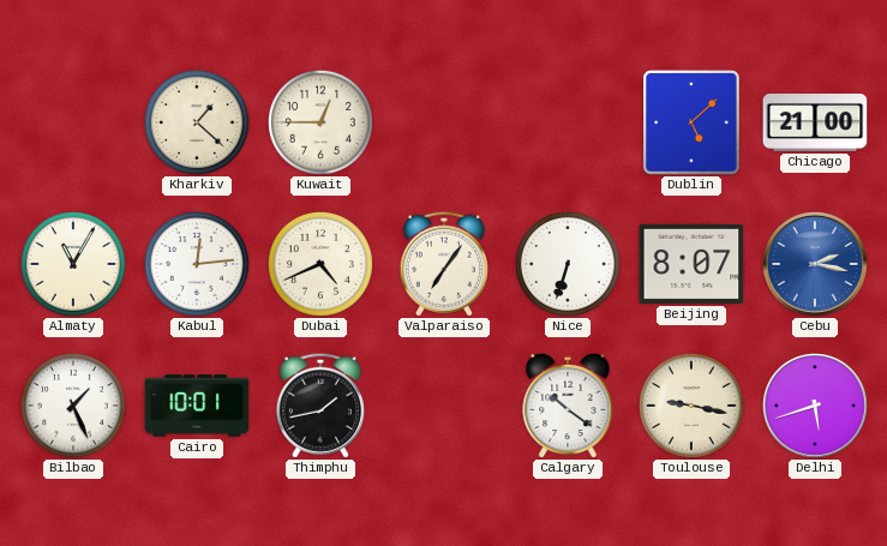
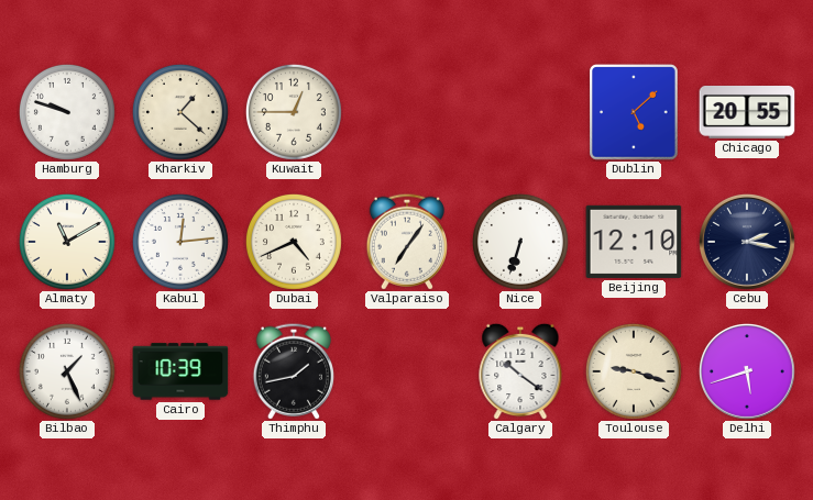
Hamburg: none -> 9:48 (67, 112)
Chicago: 21:00 -> 20:55 (747, 113)
Almaty: 11:05 -> 11:10 (67, 242)
Beijing: 8:07 -> 12:10 (634, 242)
Cebu dial: blue -> navy (747, 242)
Cairo: 10:01 -> 10:39 (180, 371)
Toulouse: 9:17 -> 9:18 (634, 371)
